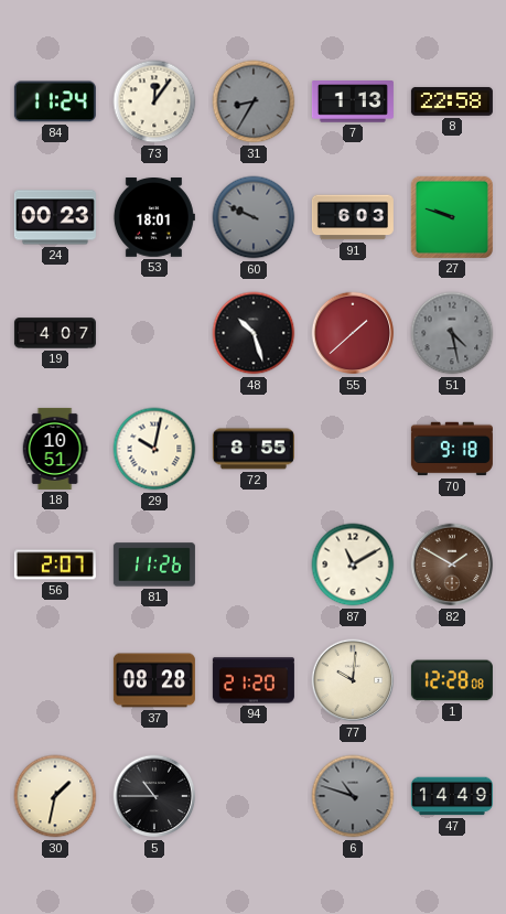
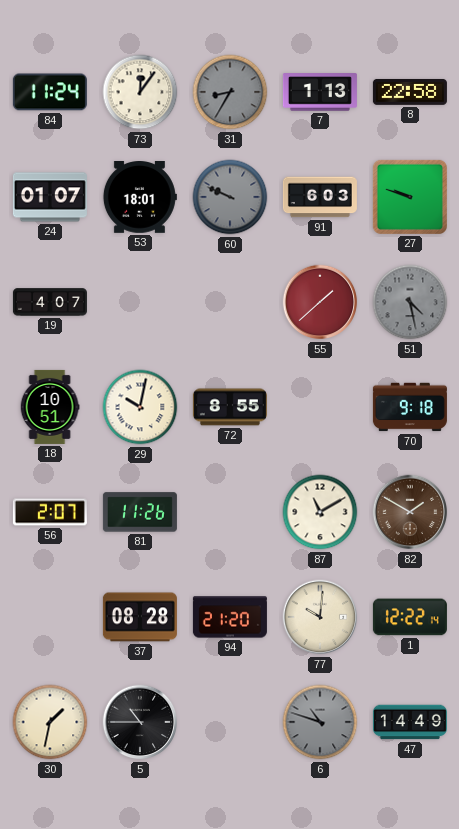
24: 00:23 -> 01:07 (50, 197)
48: 10:27 -> none (254, 333)
1: 12:28 -> 12:22 (410, 617)
